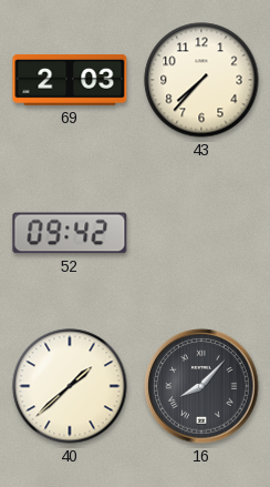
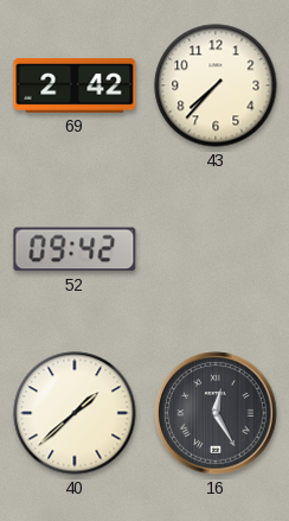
69: 2:03 -> 2:42 (75, 85)
16: 8:07 -> 12:25 (216, 413)
